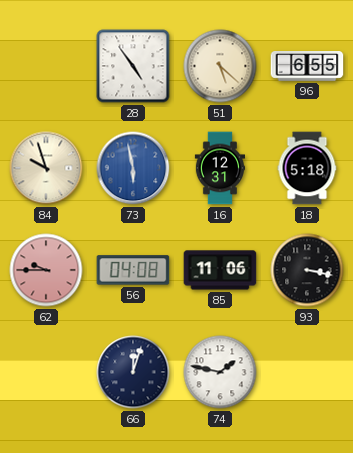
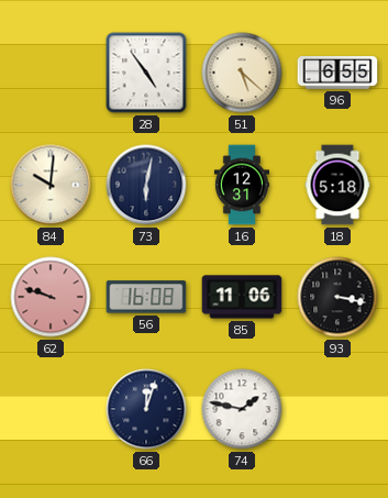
84: 9:57 -> 10:01 (51, 185)
73: 5:58 -> 6:02 (146, 185)
73 dial: blue -> navy (146, 185)
62: 9:45 -> 9:48 (51, 297)
56: 04:08 -> 16:08 (146, 297)
